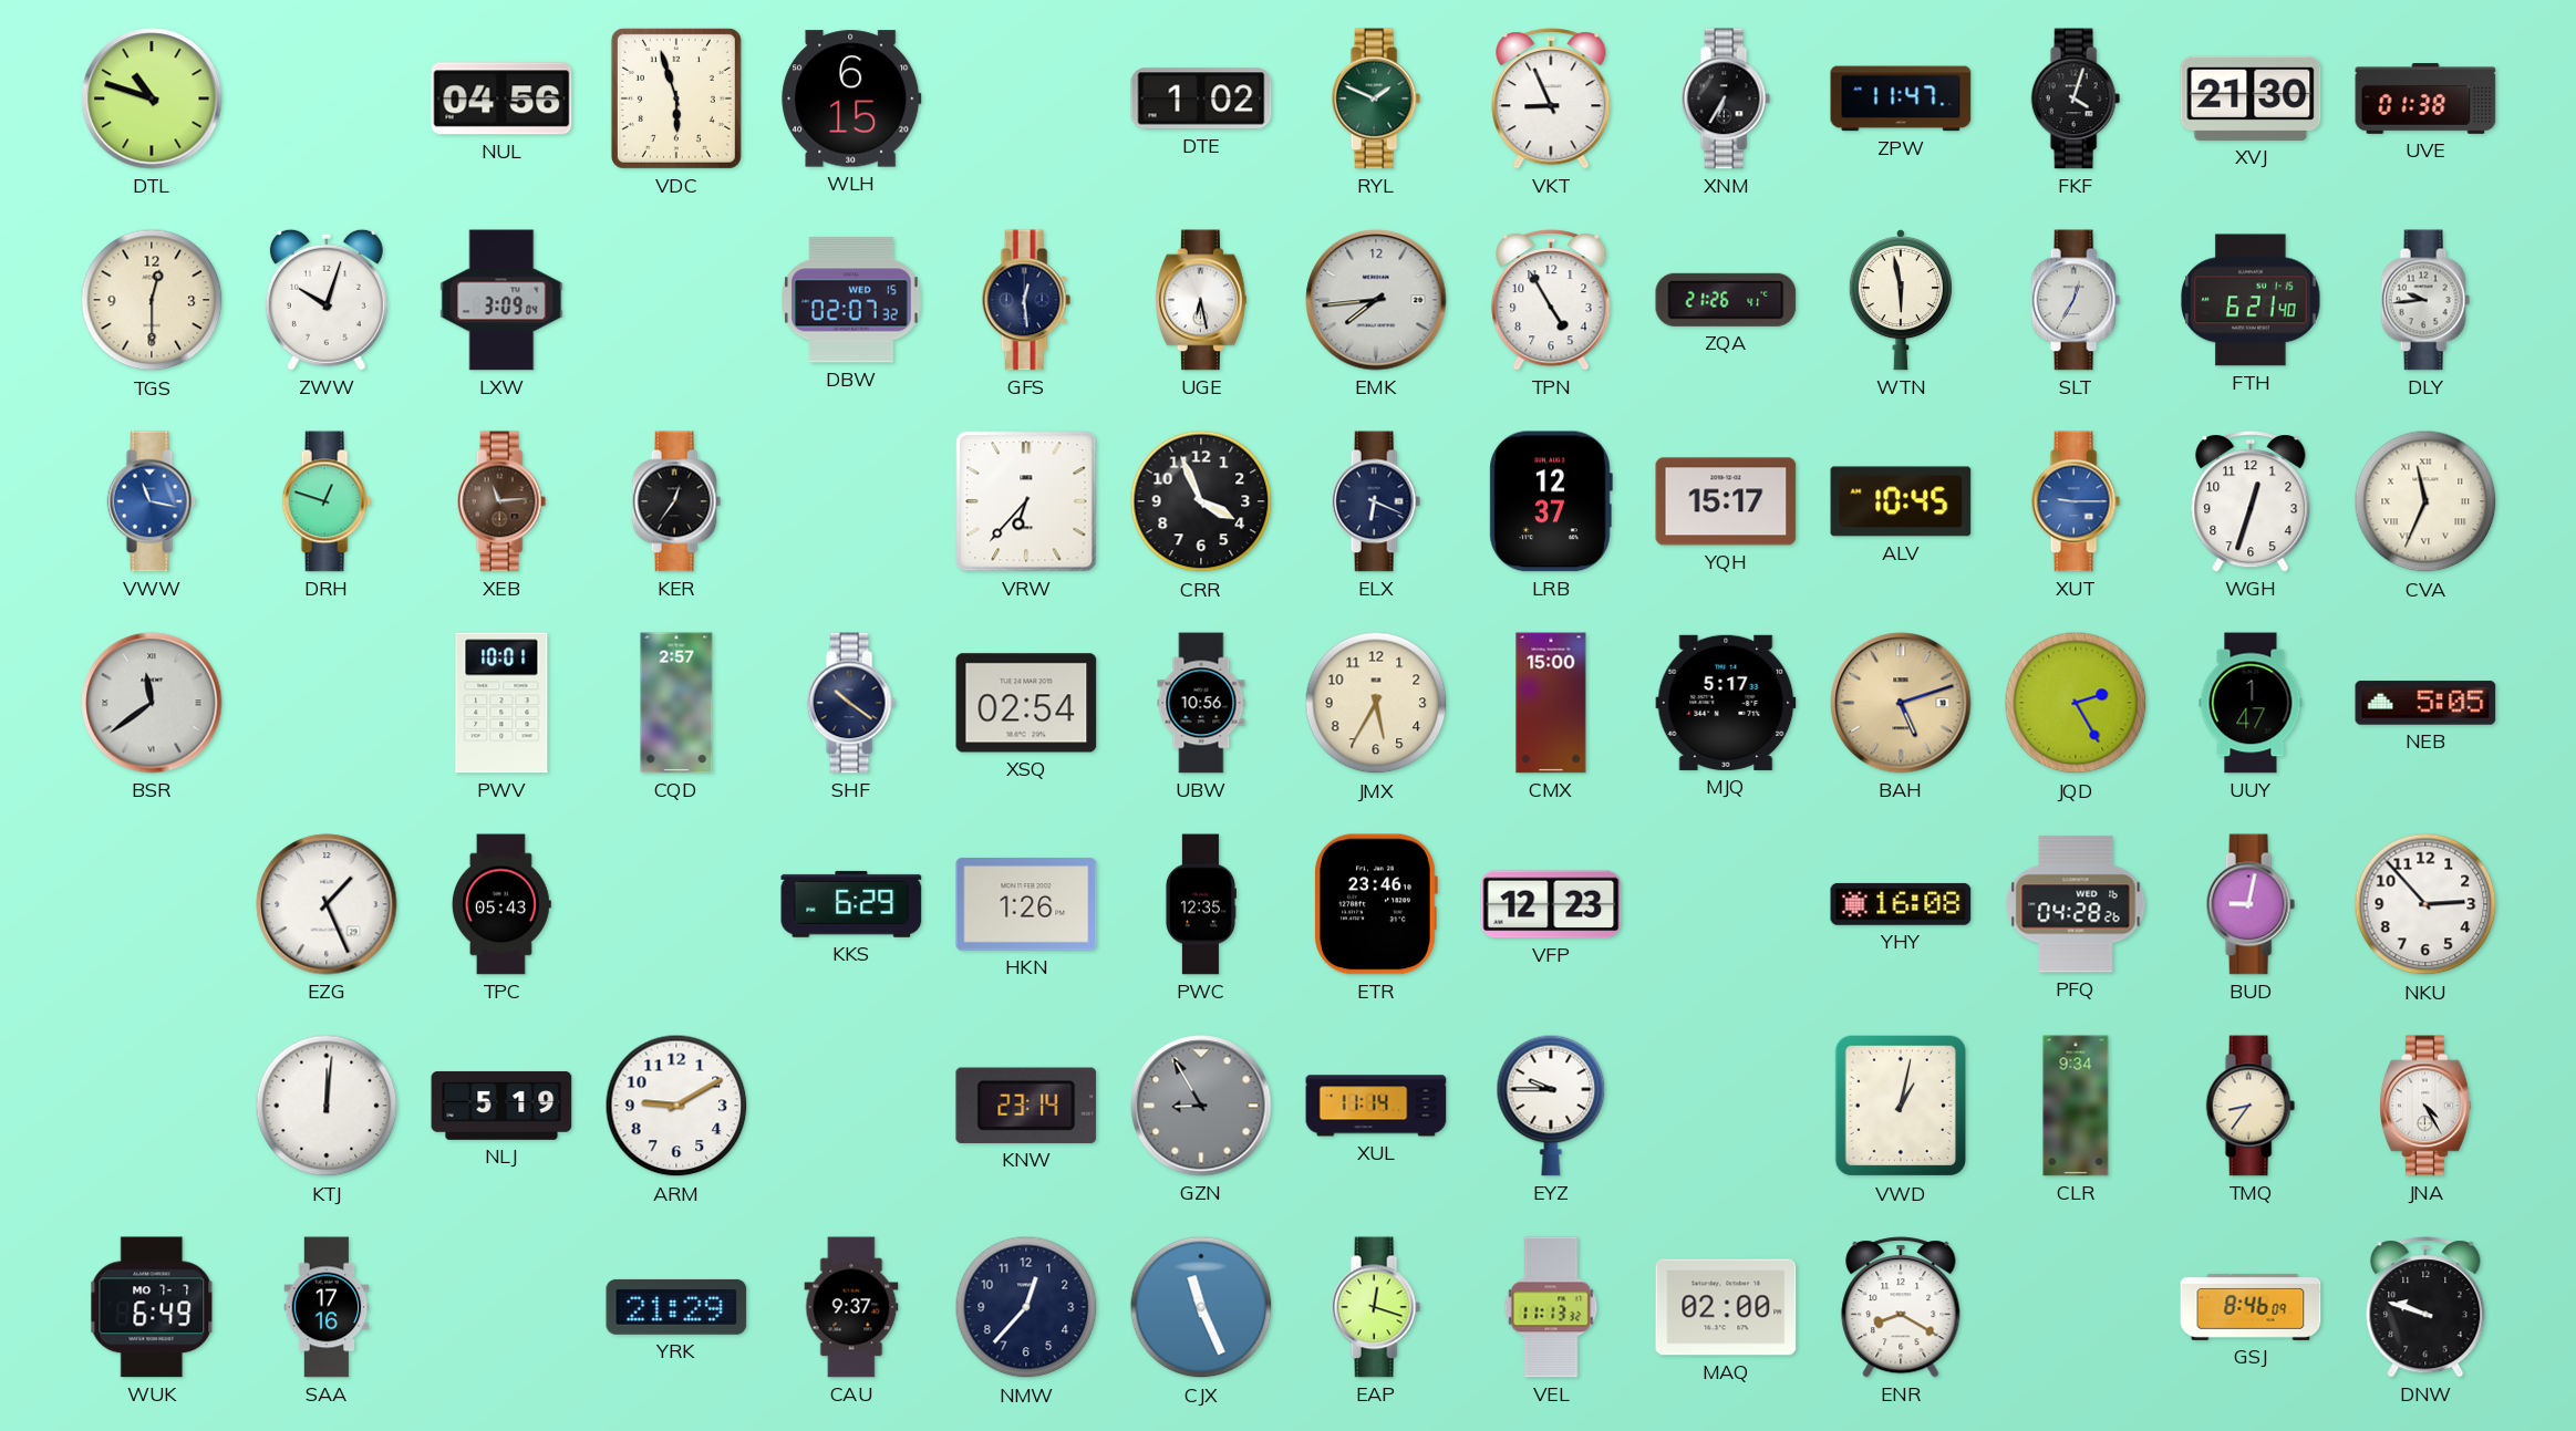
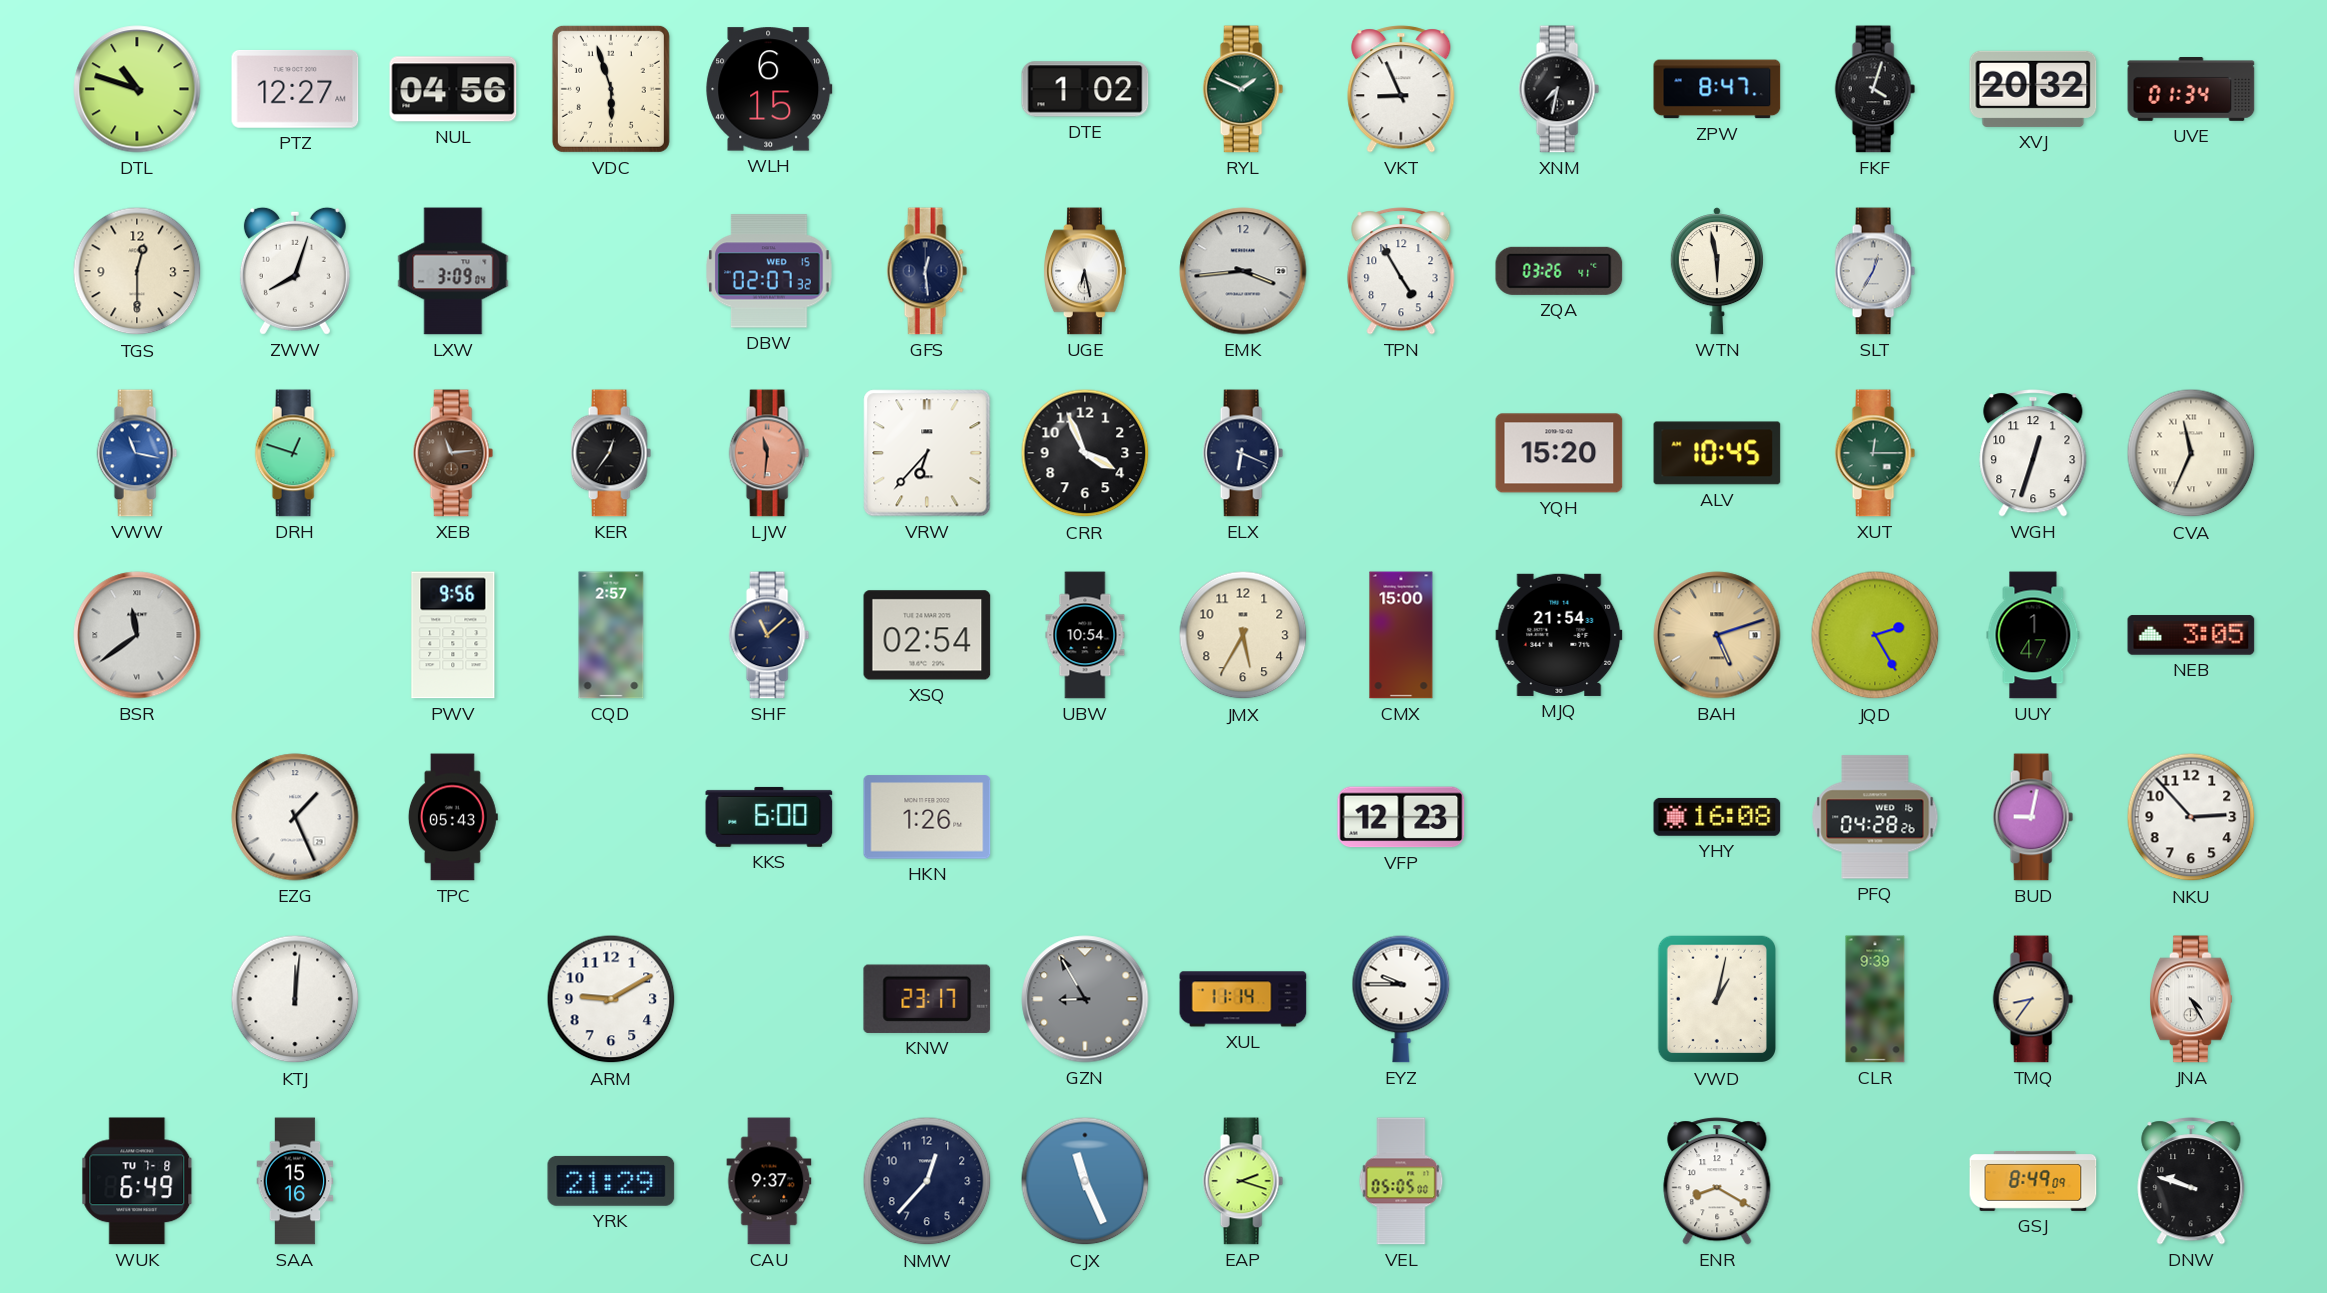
PTZ: none -> 12:27 (295, 89)
XNM: 6:35 -> 7:32 (1559, 89)
ZPW: 11:47 -> 8:47 (1717, 89)
XVJ: 21:30 -> 20:32 (2033, 89)
UVE: 01:38 -> 01:34 (2191, 90)
ZWW: 10:03 -> 8:03 (295, 271)
EMK: 7:44 -> 3:44 (1243, 271)
ZQA: 21:26 -> 03:26 (1559, 271)
FTH: 6:21 -> none (2252, 300)
DLY: 9:44 -> none (2425, 300)
LJW: none -> 11:31 (769, 453)
LRB: 12:37 -> none (1551, 501)
YQH: 15:17 -> 15:20 (1559, 453)
XUT: 9:15 -> 12:15 (1875, 453)
XUT dial: blue -> green (1875, 453)
PWV: 10:01 -> 9:56 (453, 635)
SHF: 10:21 -> 11:08 (769, 635)
UBW: 10:56 -> 10:54 (1085, 635)
MJQ: 5:17 -> 21:54 (1559, 635)
NEB: 5:05 -> 3:05 (2191, 635)
KKS: 6:29 -> 6:00 (769, 817)
PWC: 12:35 -> none (1200, 904)
ETR: 23:46 -> none (1376, 904)
NLJ: 5:19 -> none (501, 1106)
KNW: 23:14 -> 23:17 (927, 999)
CLR: 9:34 -> 9:39 (1875, 999)
WUK date: MO 7-7 -> TU 7-8 (137, 1181)
SAA: 17:16 -> 15:16 (295, 1181)
EAP: 12:18 -> 2:18 (1243, 1181)
VEL: 11:13 -> 05:05 (1401, 1181)
MAQ: 02:00 -> none (1726, 1307)
GSJ: 8:46 -> 8:49 (2033, 1181)
